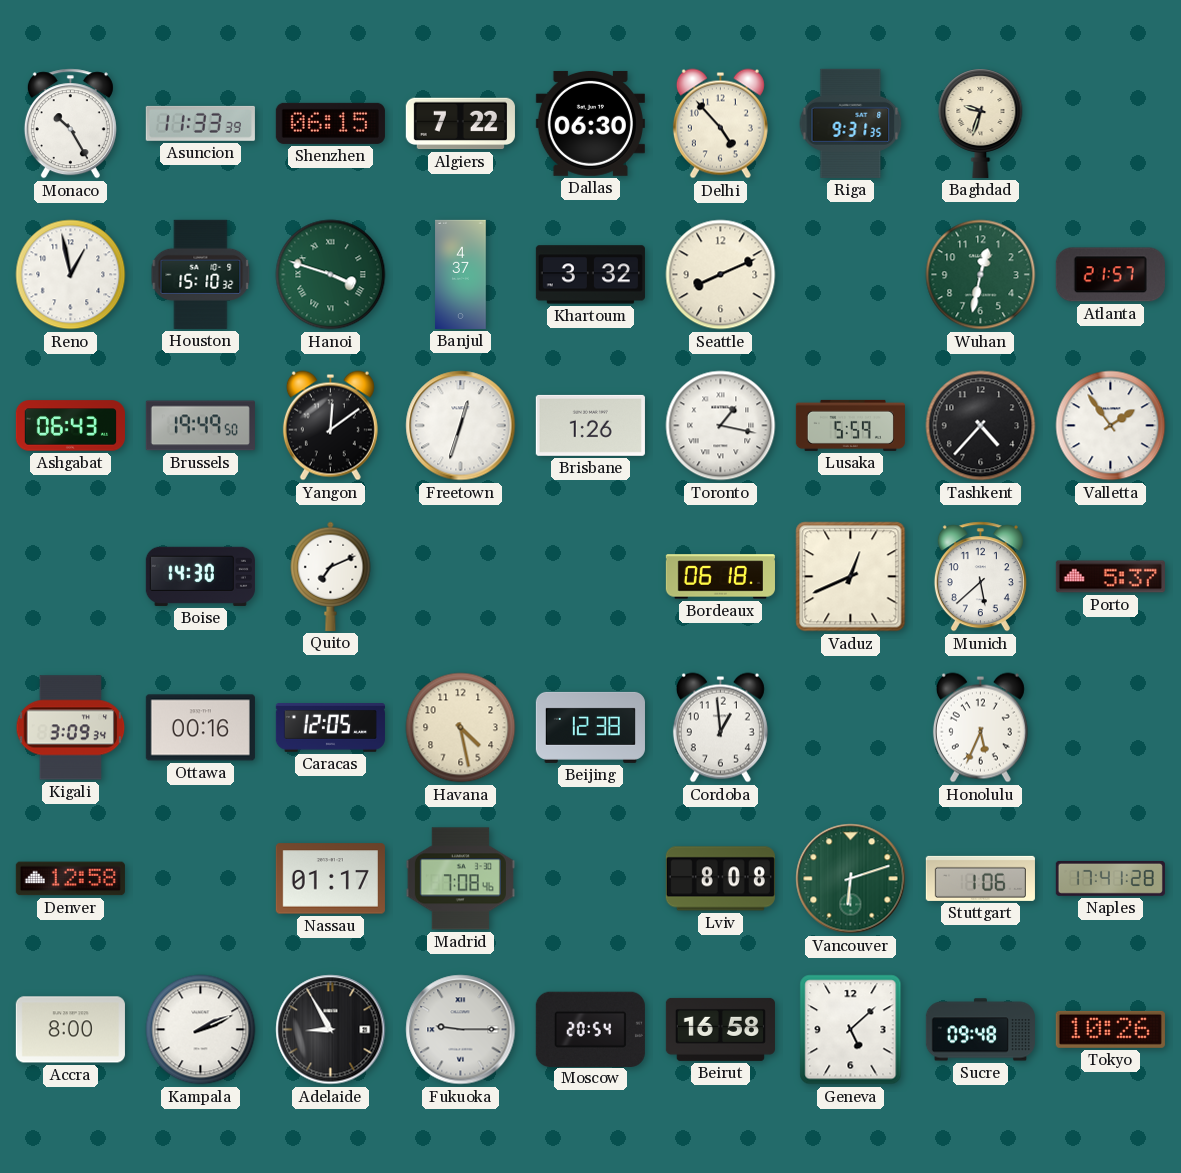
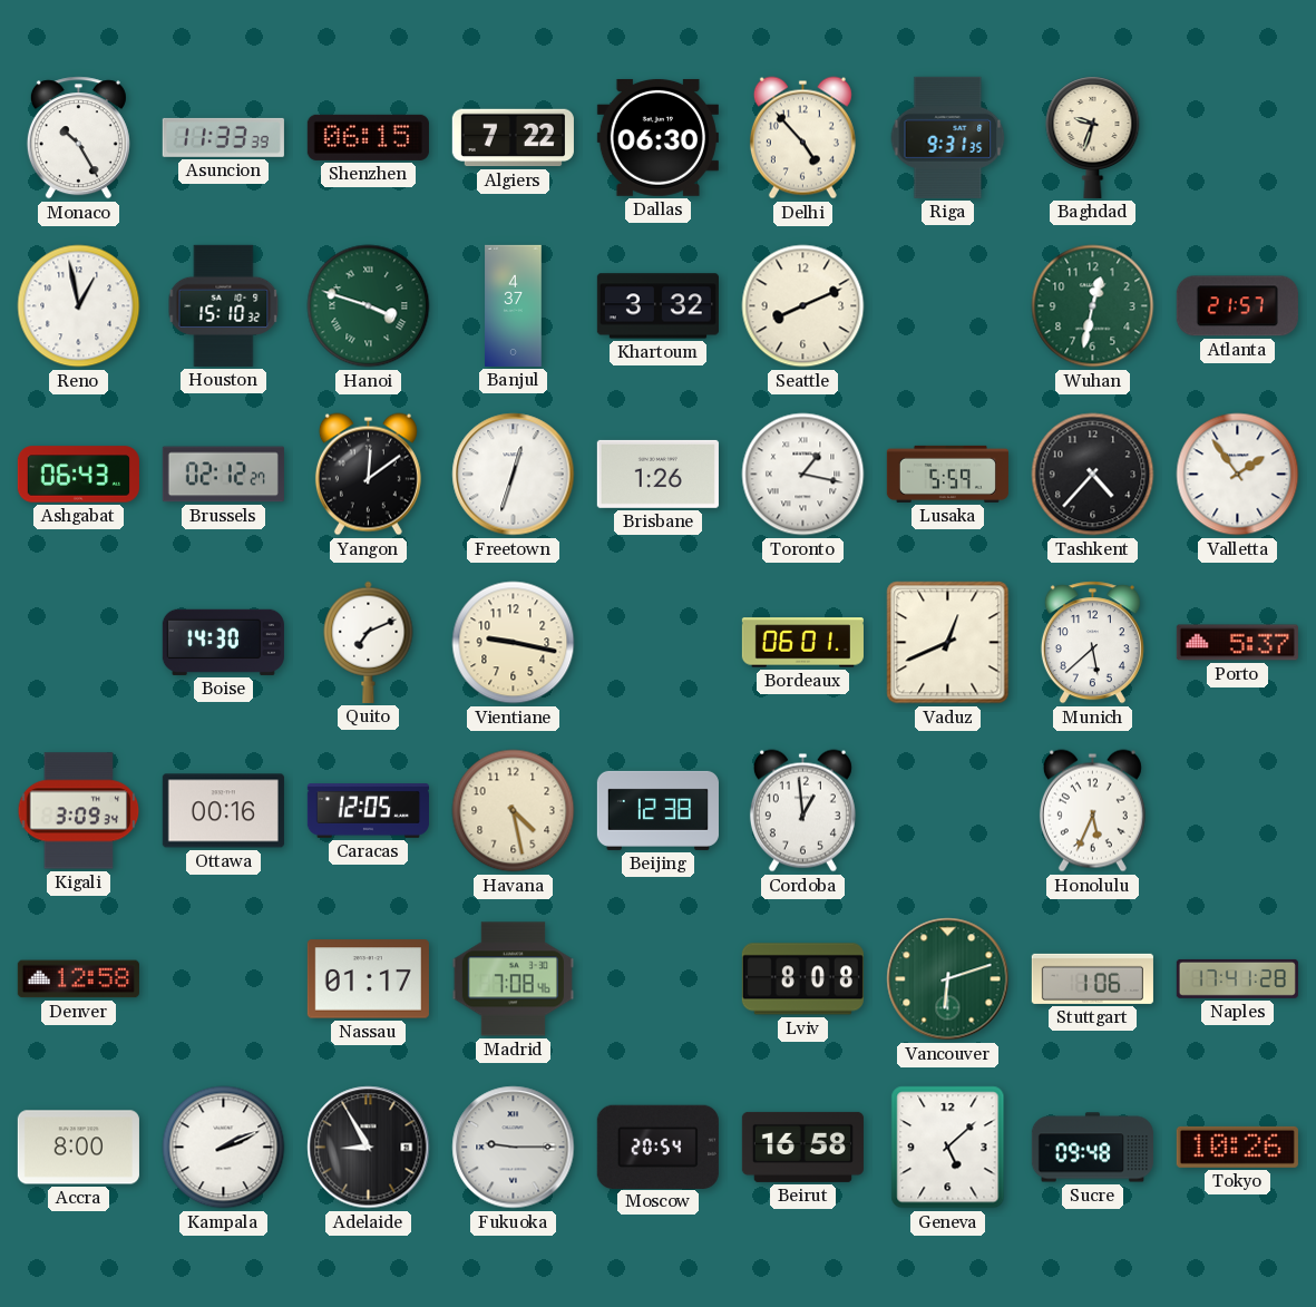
Brussels: 19:49 -> 02:12 (223, 475)
Vientiane: none -> 9:17 (514, 643)
Bordeaux: 06:18 -> 06:01 (802, 643)
